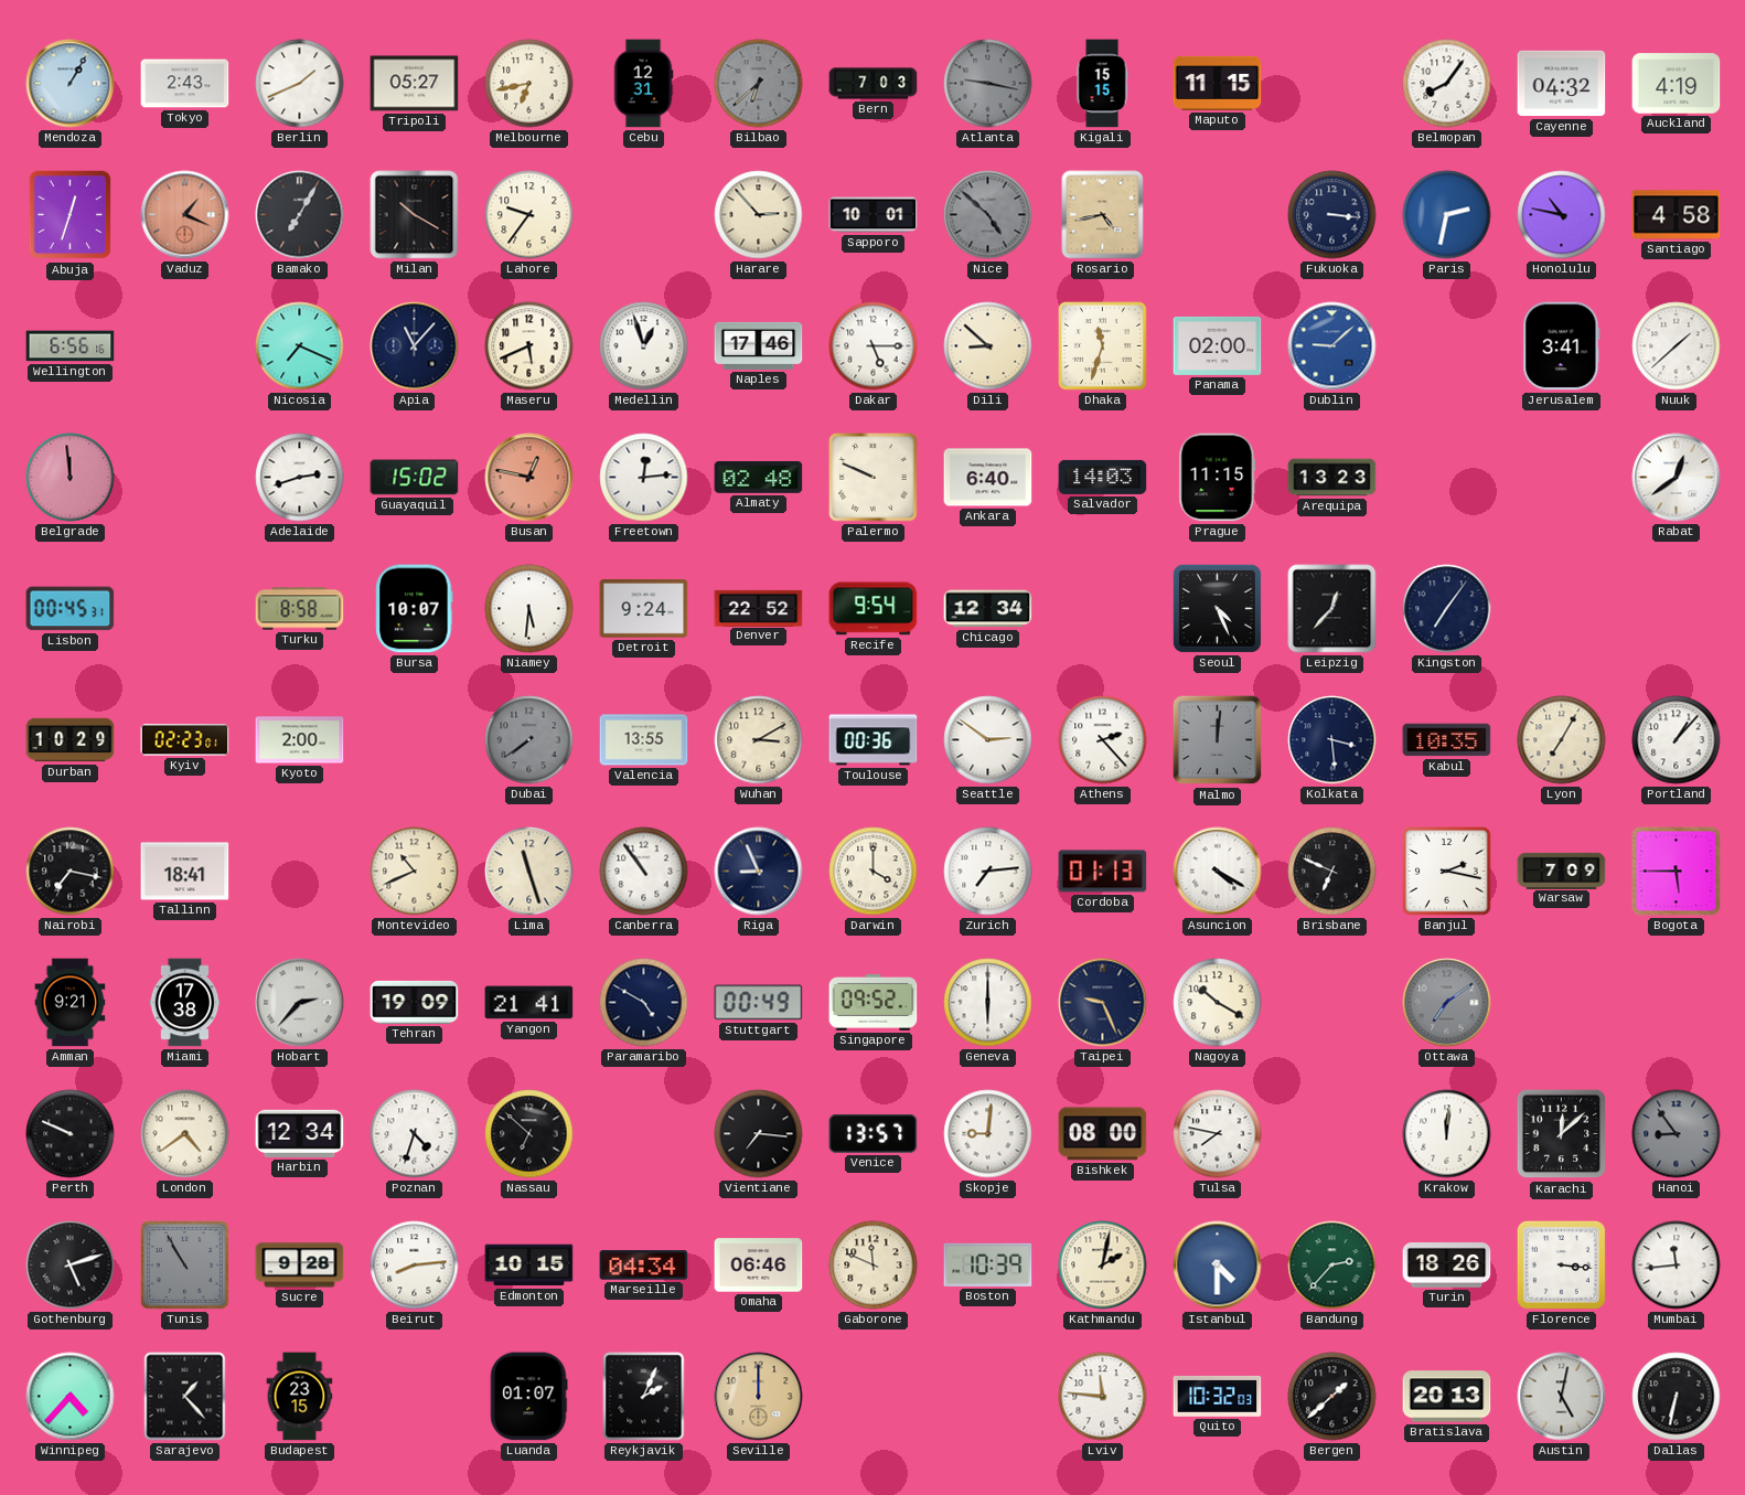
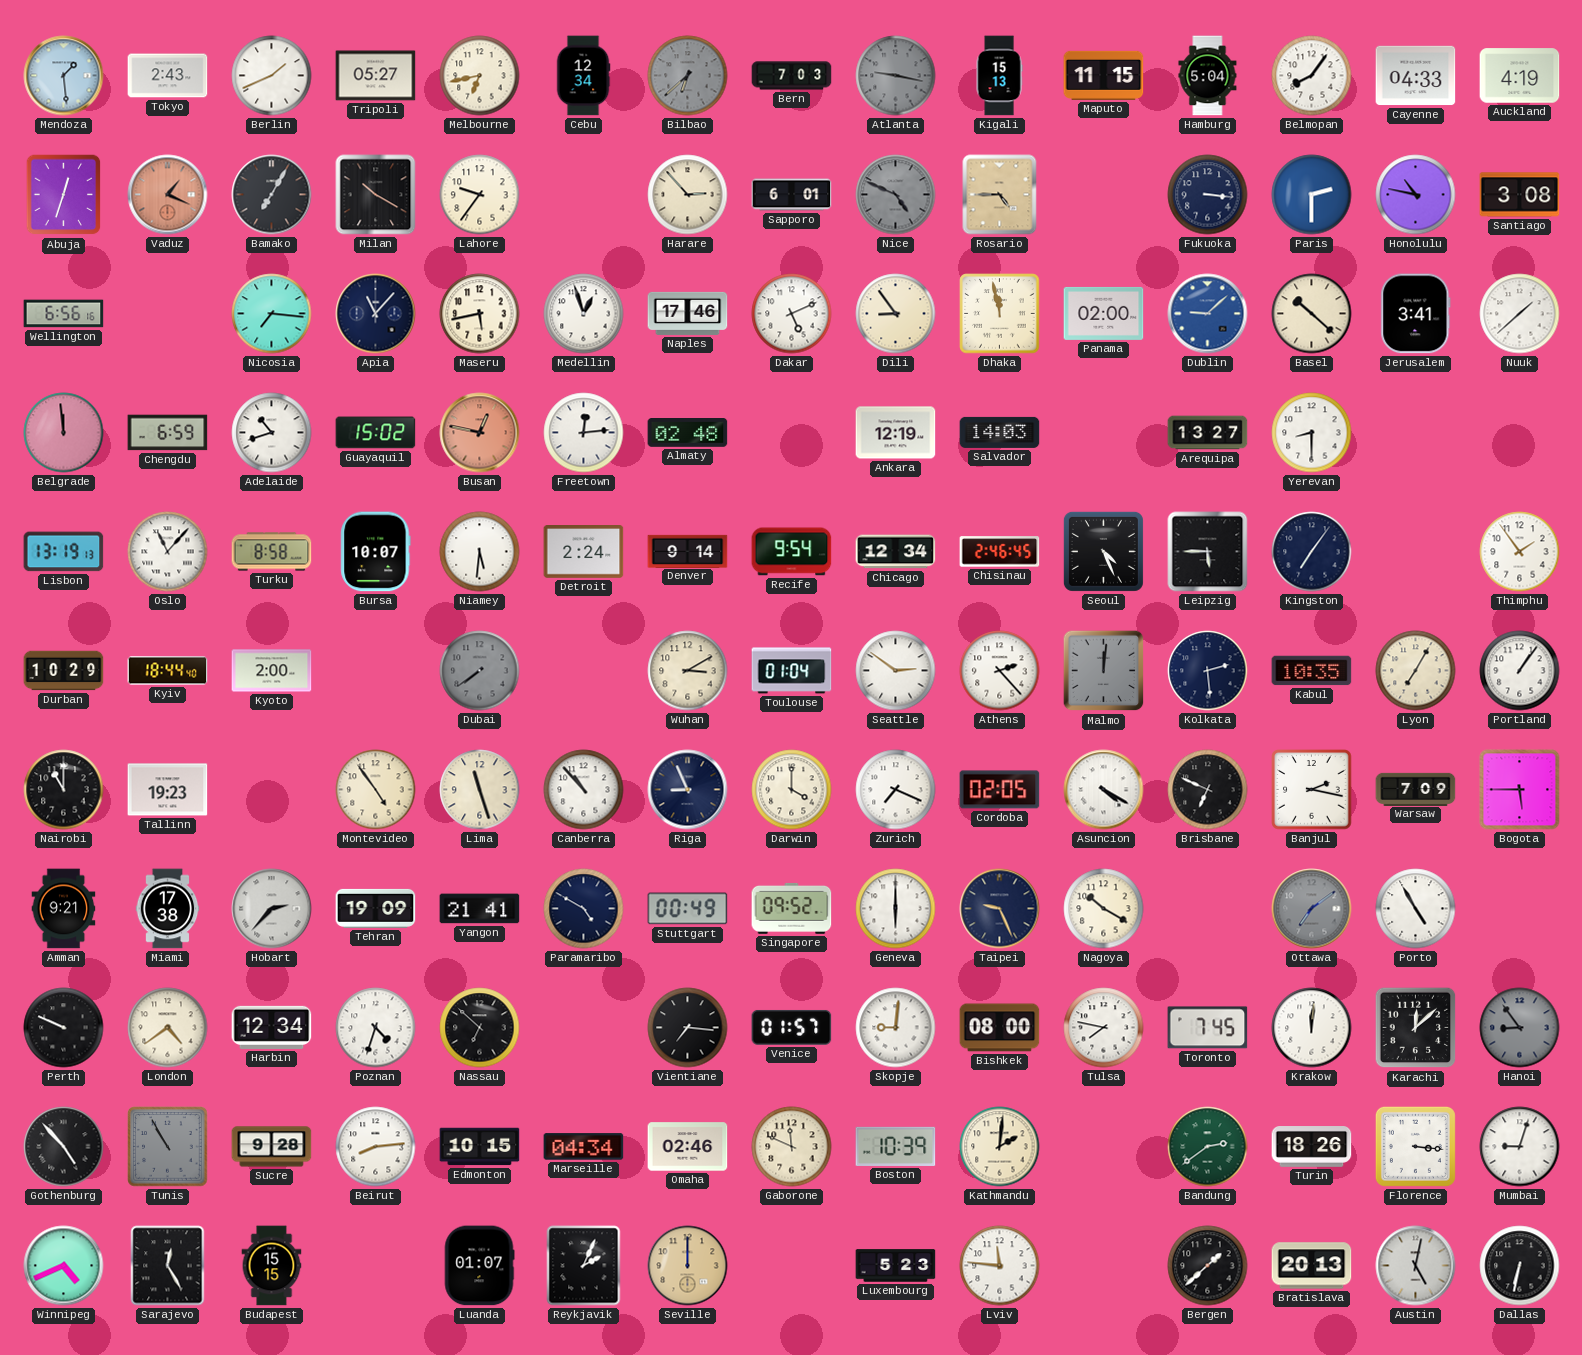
Mendoza: 1:05 -> 1:29 (64, 76)
Cebu: 12:31 -> 12:34 (583, 76)
Kigali: 15:15 -> 15:13 (999, 76)
Hamburg: none -> 5:04 (1208, 76)
Cayenne: 04:32 -> 04:33 (1416, 76)
Sapporo: 10:01 -> 6:01 (792, 195)
Nice: 4:52 -> 4:49 (896, 195)
Rosario: 4:43 -> 4:45 (1000, 195)
Paris: 2:32 -> 2:30 (1312, 195)
Santiago: 4:58 -> 3:08 (1520, 195)
Nicosia: 7:19 -> 7:16 (272, 314)
Maseru: 5:41 -> 5:43 (480, 314)
Dakar: 5:15 -> 5:11 (792, 314)
Dili: 8:52 -> 8:54 (896, 314)
Dhaka: 11:33 -> 11:58 (1000, 314)
Basel: none -> 10:22 (1312, 314)
Chengdu: none -> 6:59 (168, 433)
Adelaide: 2:42 -> 10:42 (272, 433)
Palermo: 9:49 -> none (874, 478)
Ankara: 6:40 -> 12:19 (896, 433)
Prague: 11:15 -> none (1218, 478)
Arequipa: 13:23 -> 13:27 (1208, 433)
Yerevan: none -> 8:30 (1312, 433)
Rabat: 12:39 -> none (1677, 478)
Lisbon: 00:45 -> 13:19 (64, 552)
Oslo: none -> 11:07 (168, 552)
Detroit: 9:24 -> 2:24 (584, 552)
Denver: 22:52 -> 9:14 (688, 551)
Chisinau: none -> 2:46 (1000, 552)
Leipzig: 12:37 -> 5:45 (1208, 552)
Thimphu: none -> 1:54 (1520, 552)
Kyiv: 02:23 -> 18:44 (168, 671)
Valencia: 13:55 -> none (644, 740)
Toulouse: 00:36 -> 01:04 (792, 671)
Kolkata: 3:29 -> 2:29 (1208, 671)
Portland: 1:07 -> 1:06 (1520, 671)
Nairobi: 7:17 -> 11:00 (64, 790)
Tallinn: 18:41 -> 19:23 (168, 790)
Montevideo: 10:41 -> 4:54 (376, 790)
Canberra: 10:54 -> 10:53 (584, 790)
Zurich: 7:14 -> 7:19 (896, 790)
Cordoba: 01:13 -> 02:05 (1000, 790)
Porto: none -> 4:55 (1416, 909)
Venice: 13:57 -> 01:57 (792, 1027)
Toronto: none -> 7:45 (1208, 1028)
Gothenburg: 5:12 -> 4:53 (64, 1147)
Omaha: 06:46 -> 02:46 (688, 1147)
Kathmandu: 2:02 -> 2:01 (1000, 1147)
Istanbul: 4:30 -> none (1218, 1266)
Bandung: 2:37 -> 2:39 (1208, 1147)
Mumbai: 11:44 -> 9:03 (1520, 1147)
Winnipeg: 4:37 -> 4:41 (64, 1266)
Sarajevo: 1:23 -> 12:25 (168, 1266)
Budapest: 23:15 -> 15:15 (272, 1266)
Luxembourg: none -> 5:23 (896, 1266)
Quito: 10:32 -> none (1218, 1396)
